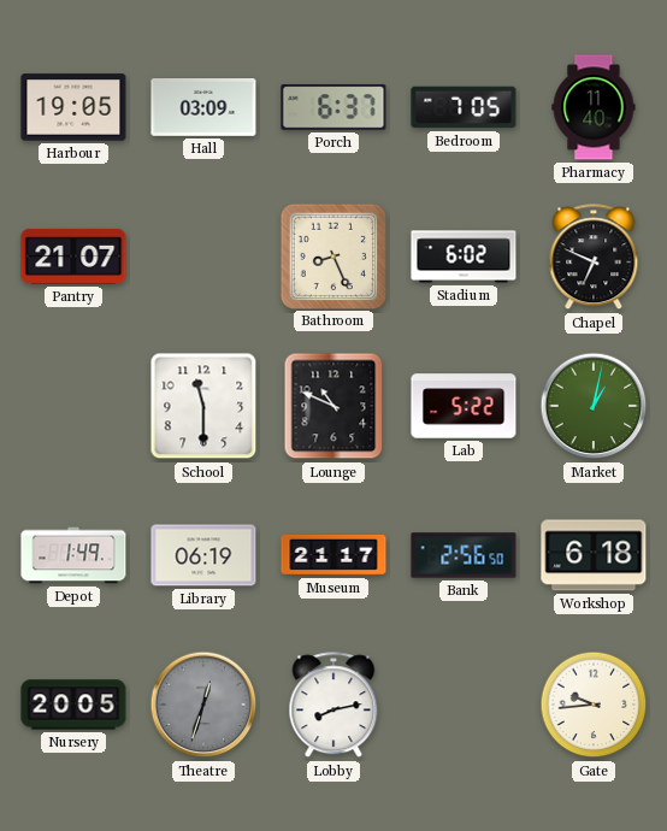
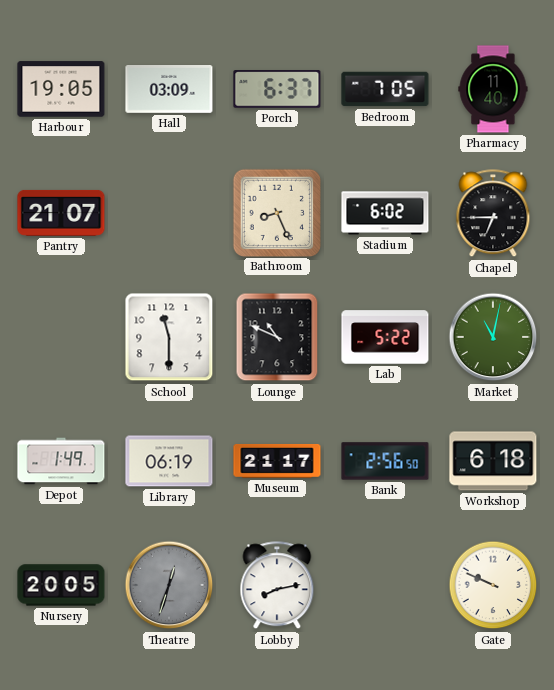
Chapel: 6:49 -> 6:45 (493, 214)
Market: 1:02 -> 11:02 (493, 337)
Gate: 9:44 -> 9:49 (493, 585)
